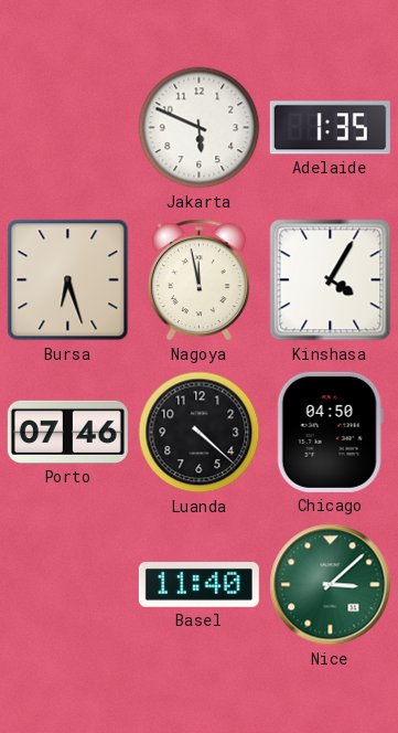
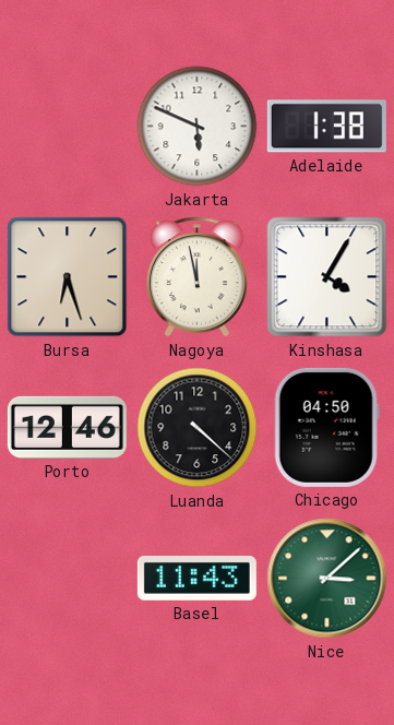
Adelaide: 1:35 -> 1:38 (326, 127)
Porto: 07:46 -> 12:46 (67, 427)
Basel: 11:40 -> 11:43 (196, 578)
